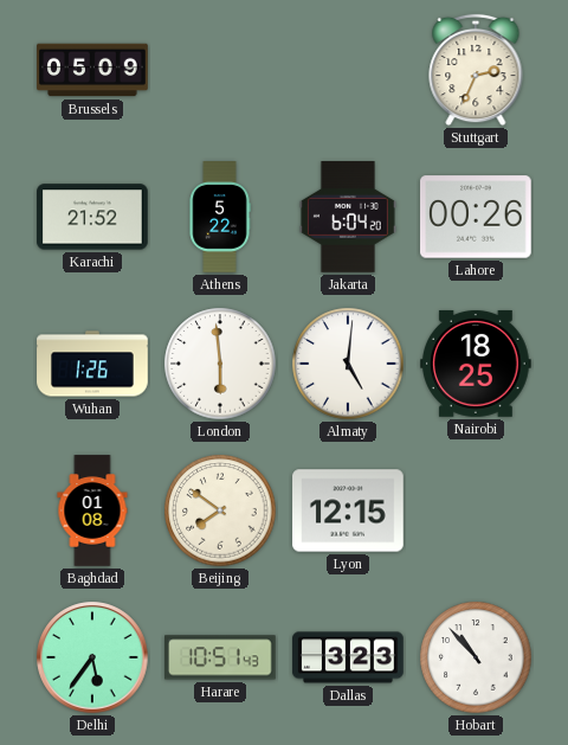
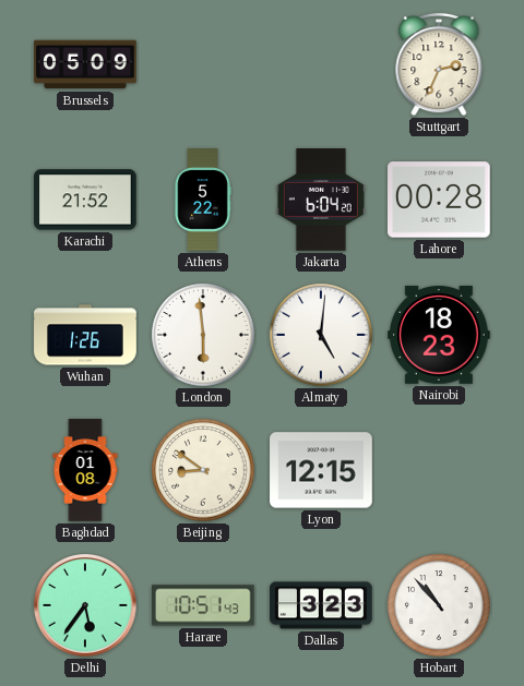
Lahore: 00:26 -> 00:28 (440, 200)
Nairobi: 18:25 -> 18:23 (440, 335)
Beijing: 7:51 -> 8:51 (203, 470)
